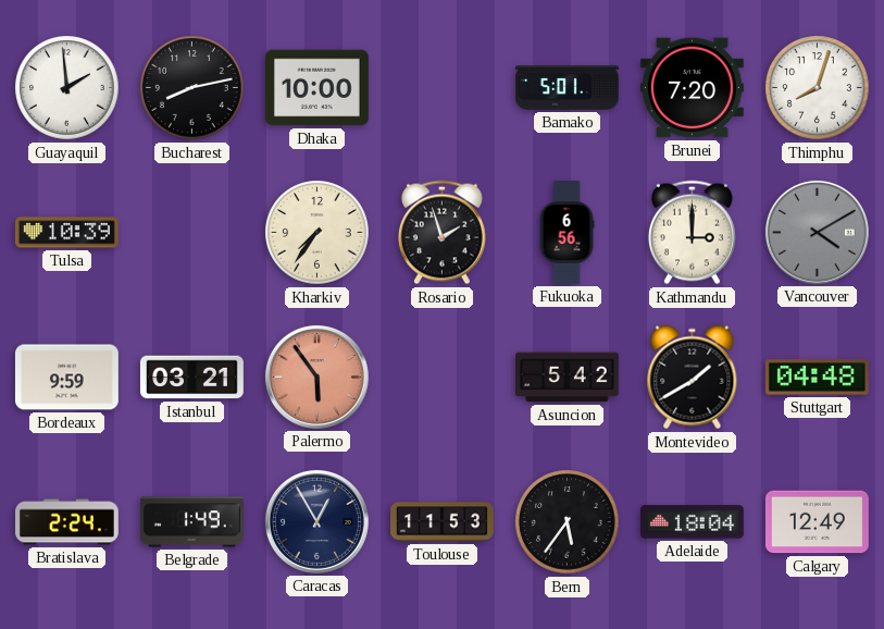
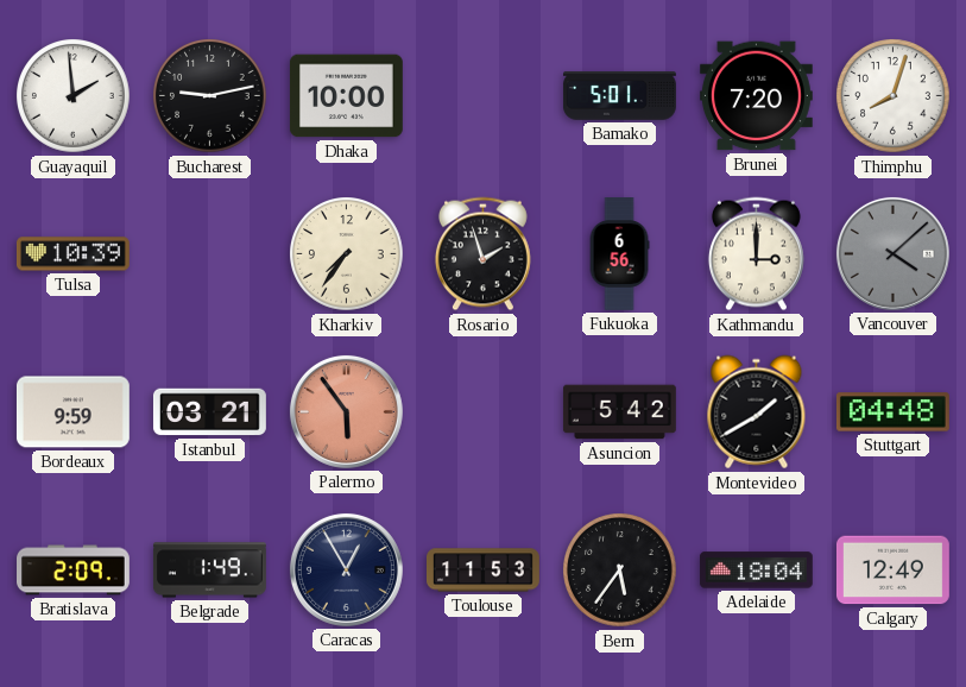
Bucharest: 8:13 -> 9:13 (210, 96)
Vancouver: 4:10 -> 4:08 (892, 253)
Bratislava: 2:24 -> 2:09 (74, 571)
